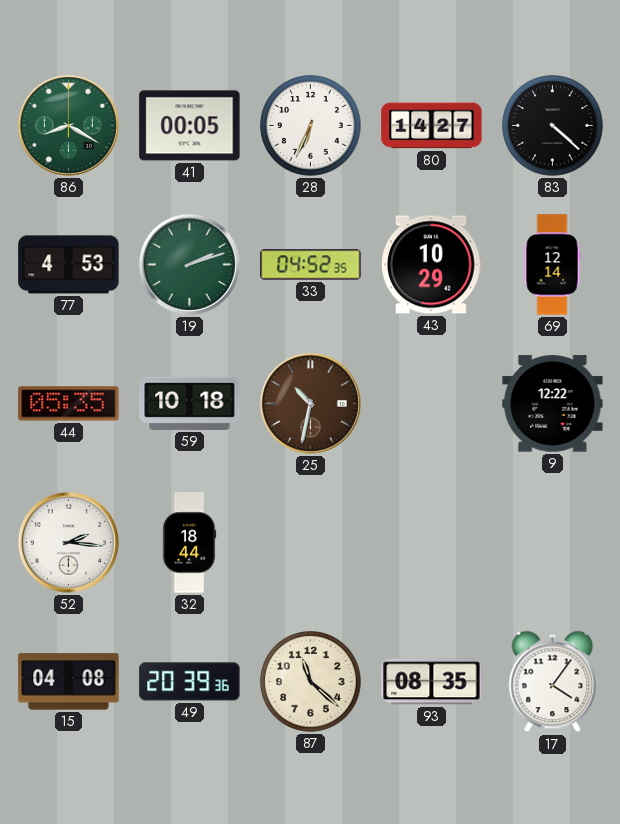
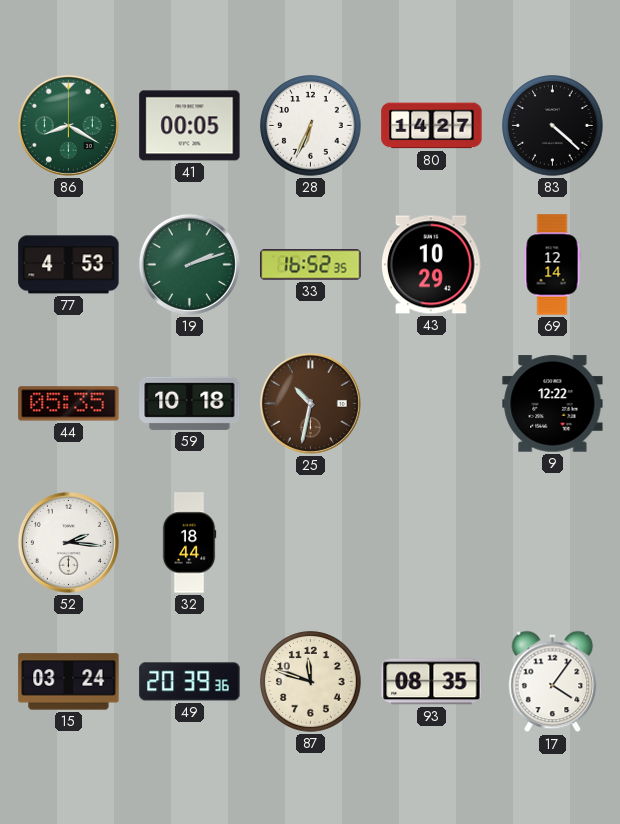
33: 04:52 -> 16:52 (311, 265)
15: 04:08 -> 03:24 (69, 682)
87: 11:22 -> 11:48 (311, 682)
